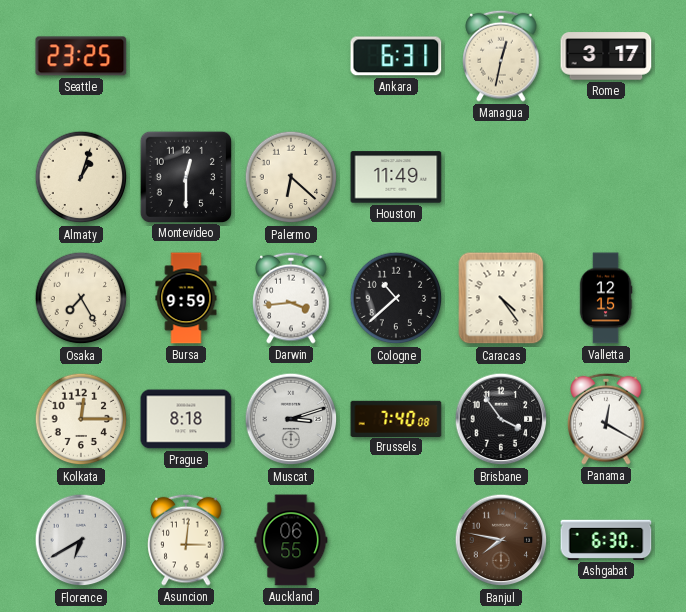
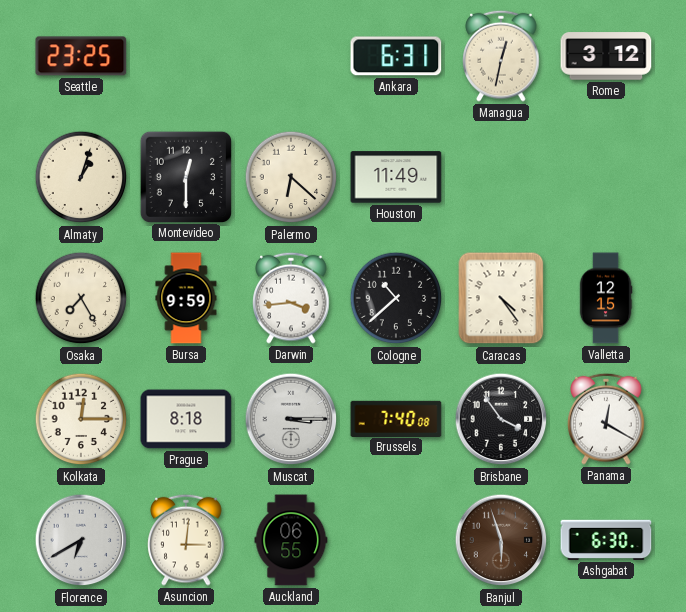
Rome: 3:17 -> 3:12 (606, 56)
Muscat: 3:12 -> 3:15 (291, 419)
Banjul: 7:47 -> 5:57 (501, 540)
